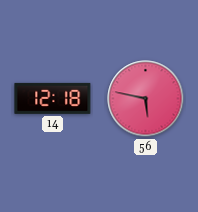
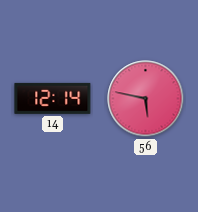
14: 12:18 -> 12:14 (53, 98)
